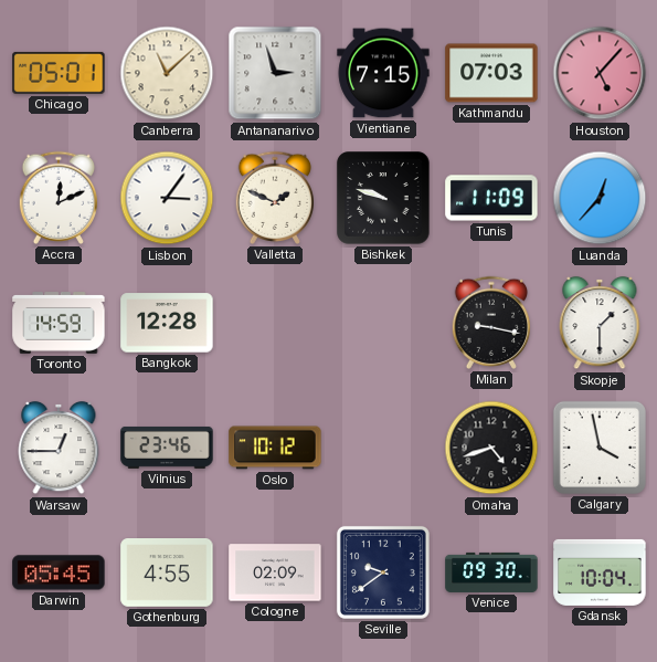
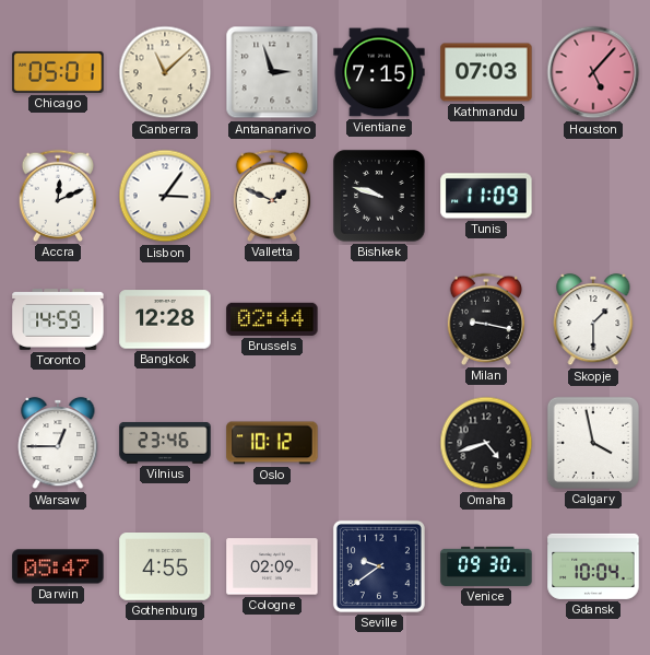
Luanda: 12:37 -> none (600, 198)
Brussels: none -> 02:44 (272, 319)
Darwin: 05:45 -> 05:47 (58, 566)
